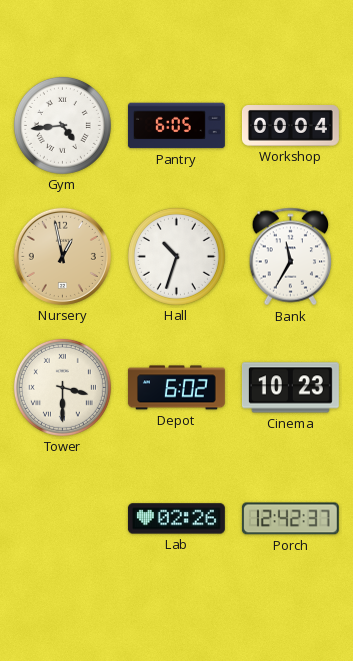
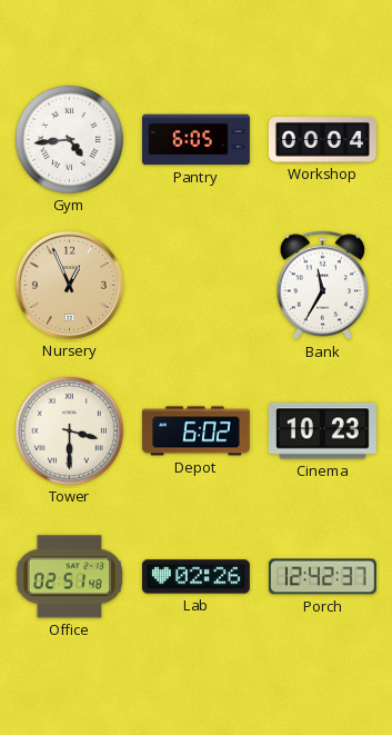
Nursery: 12:58 -> 12:56 (69, 285)
Hall: 10:33 -> none (176, 256)
Office: none -> 02:51 (69, 577)
